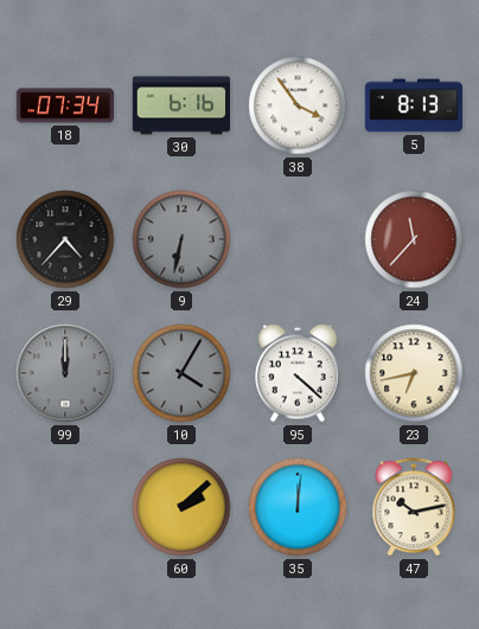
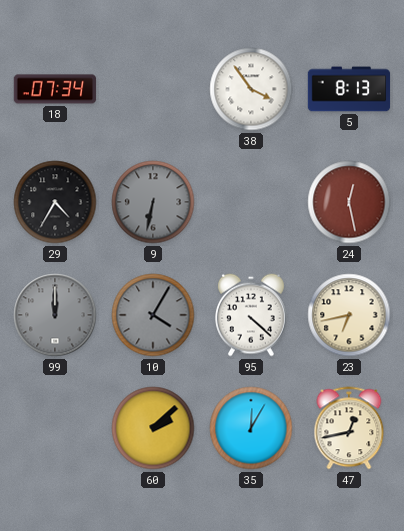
30: 6:16 -> none (181, 105)
29: 4:37 -> 4:35 (55, 202)
24: 11:37 -> 12:28 (349, 202)
35: 12:01 -> 12:05 (251, 428)
47: 10:13 -> 12:43 (349, 428)
